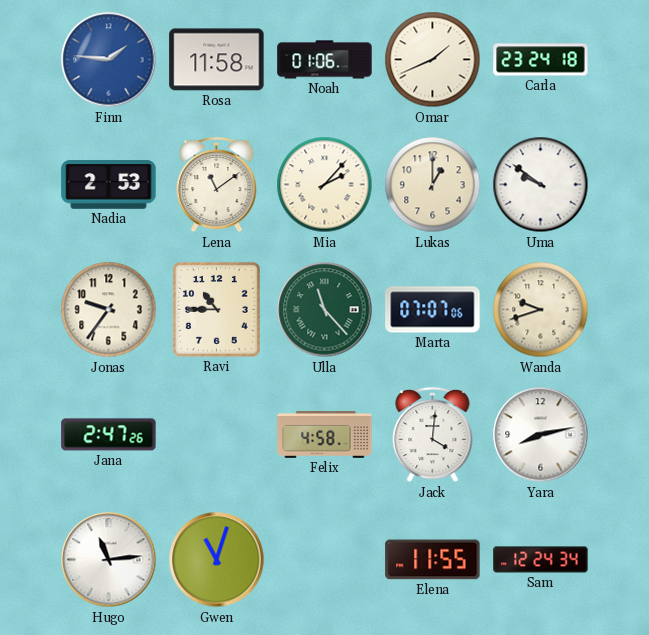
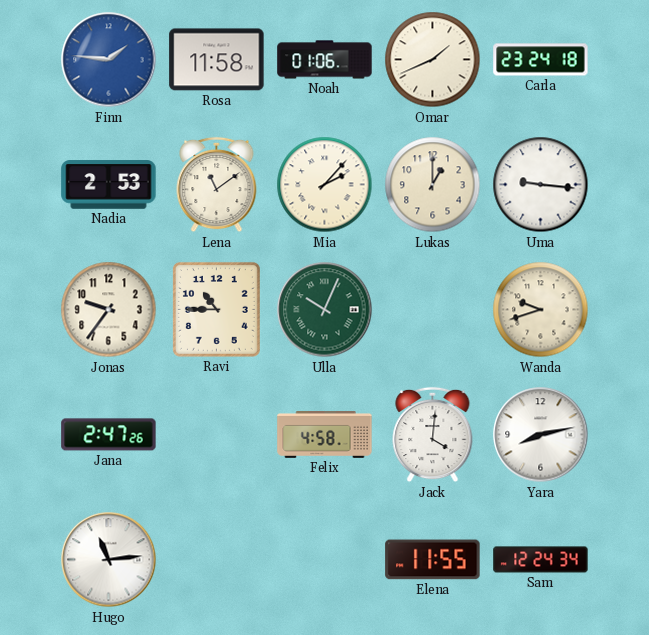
Uma: 9:51 -> 9:16 (541, 185)
Ulla: 11:23 -> 10:04 (325, 310)
Marta: 07:07 -> none (433, 310)
Gwen: 11:03 -> none (217, 560)
